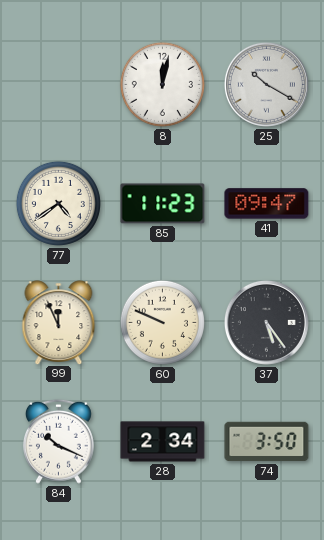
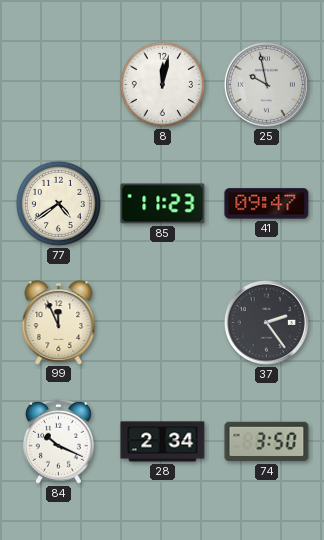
25: 10:20 -> 9:58 (266, 84)
60: 9:49 -> none (162, 322)
37: 5:24 -> 2:24 (266, 322)
